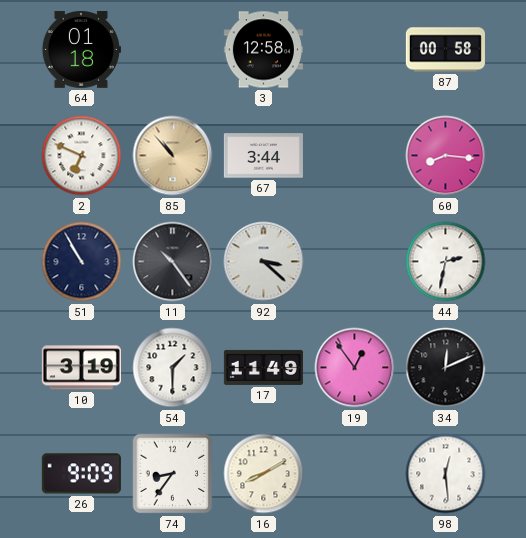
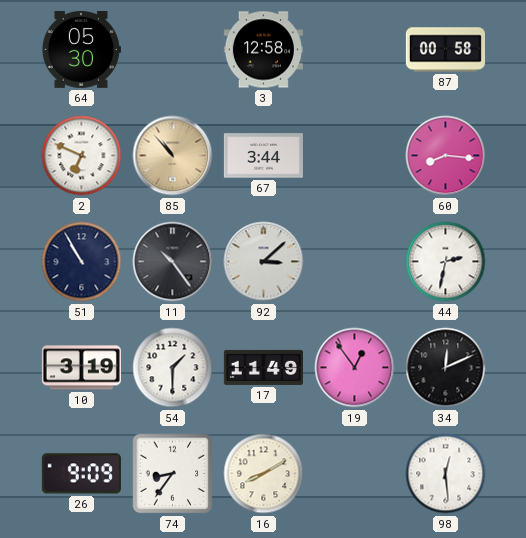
64: 01:18 -> 05:30 (81, 49)
92: 3:22 -> 3:08 (264, 262)
